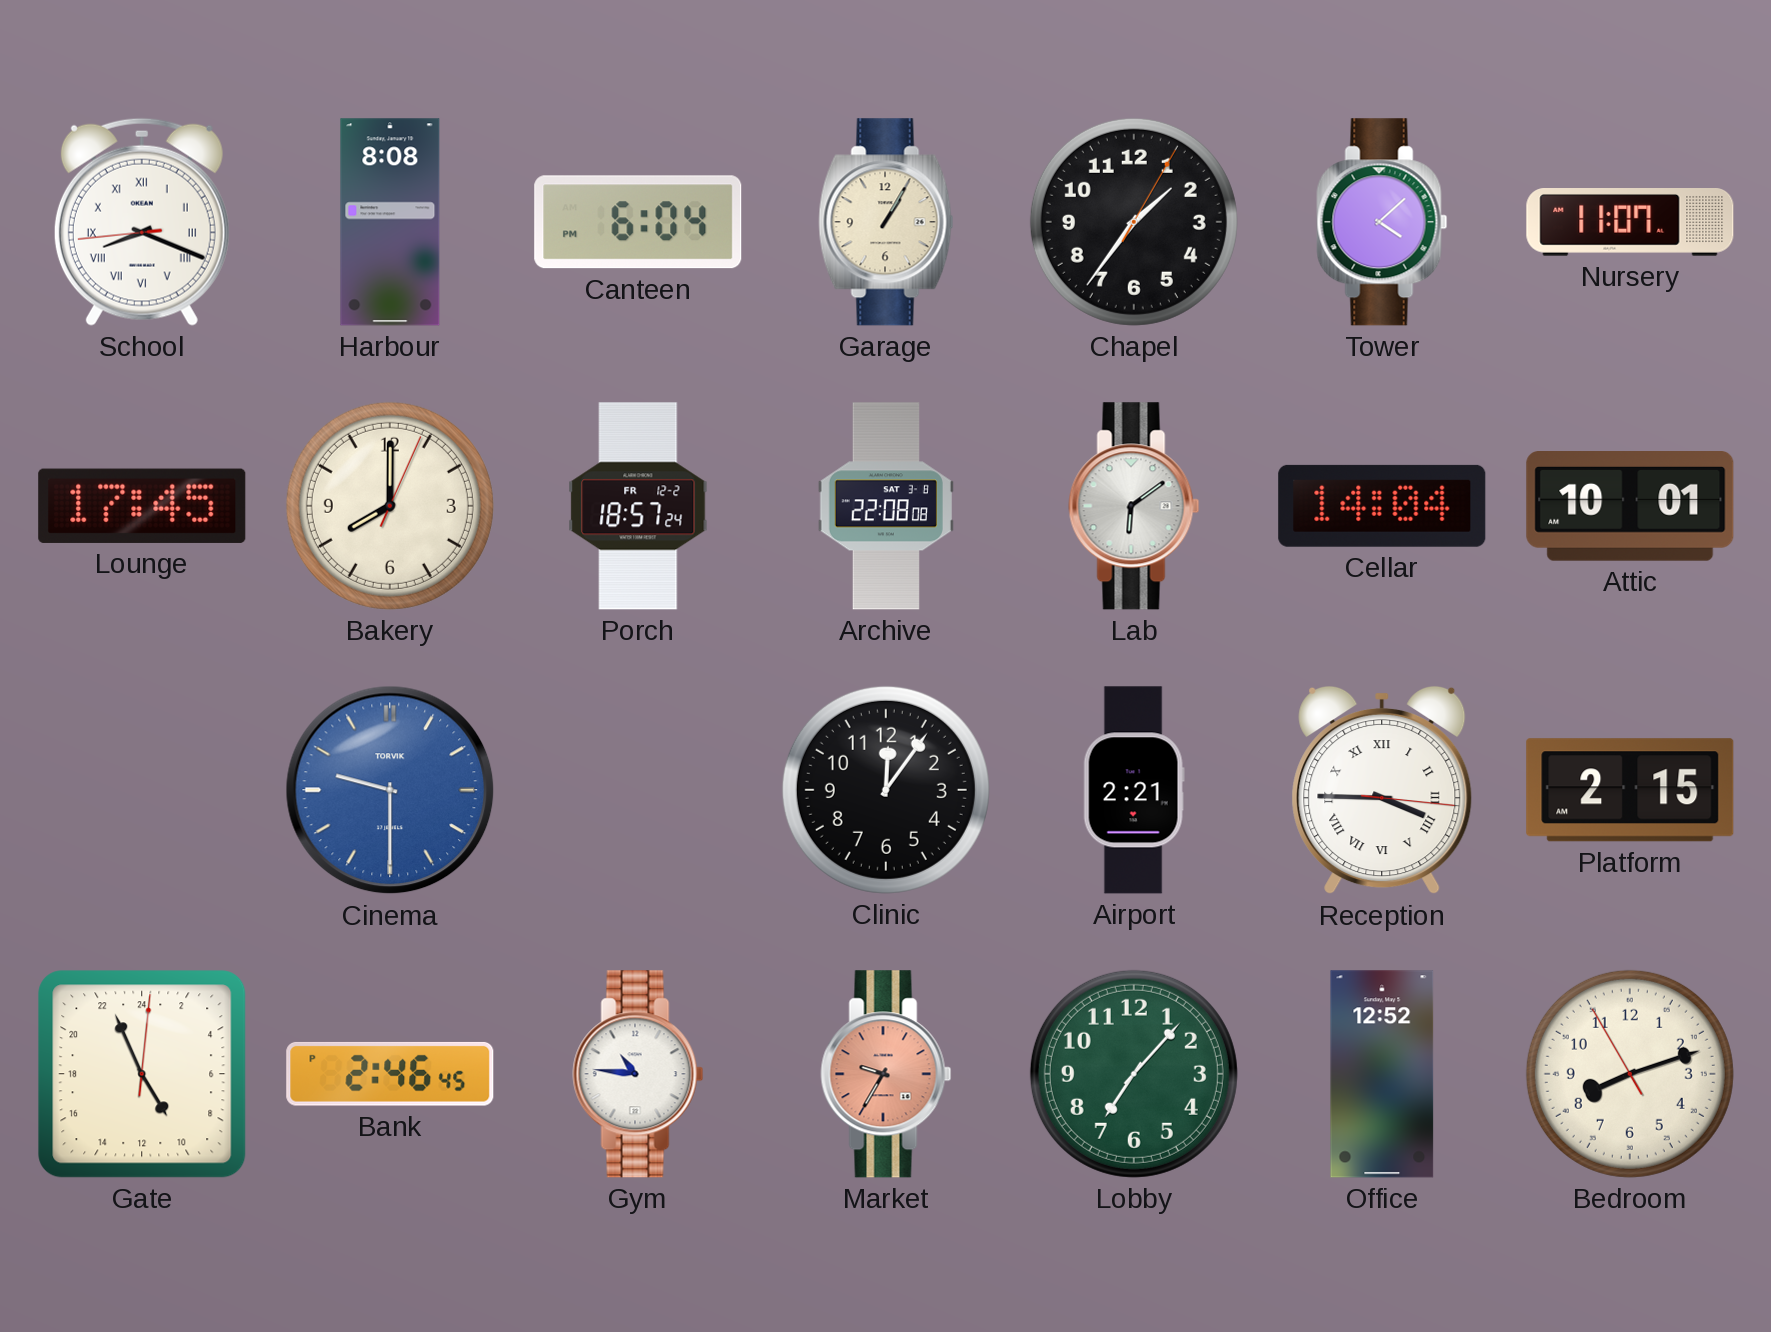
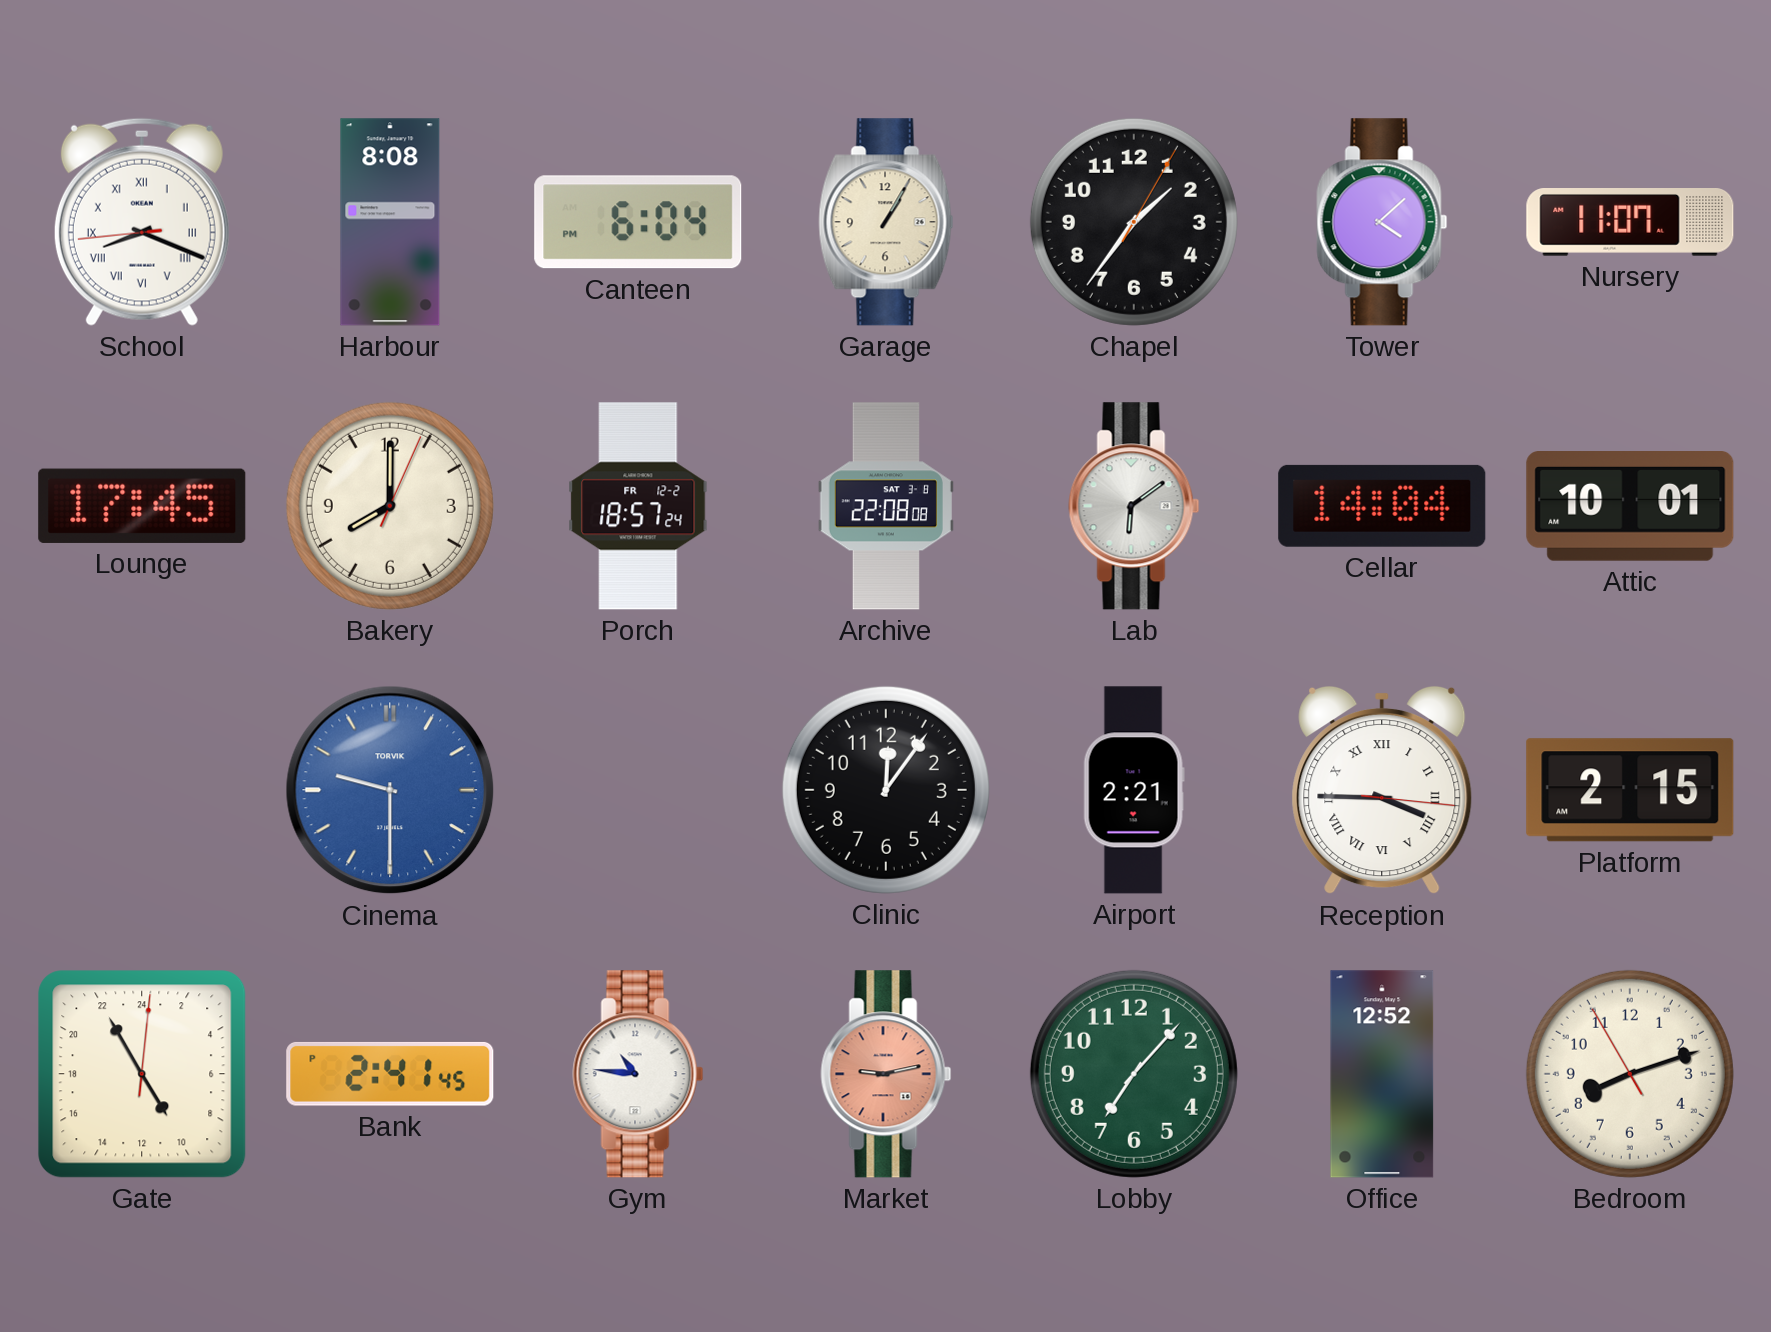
Gate: 9:56 -> 9:55 (142, 1074)
Bank: 2:46 -> 2:41 (390, 1074)
Market: 9:35 -> 9:13 (886, 1074)
